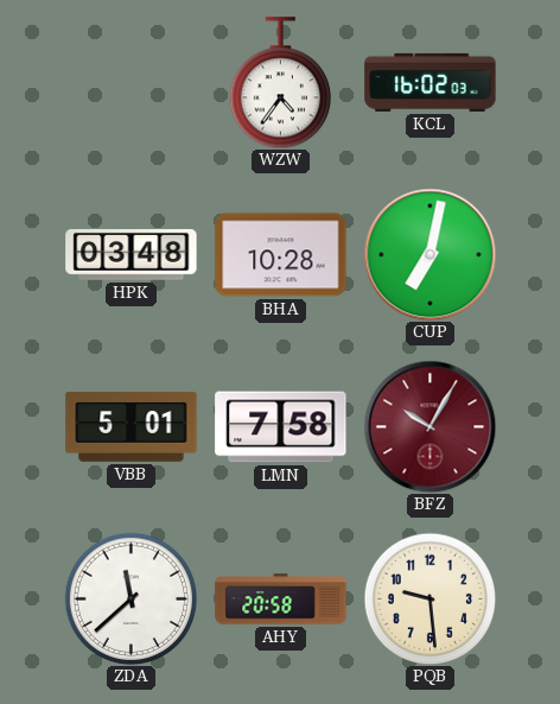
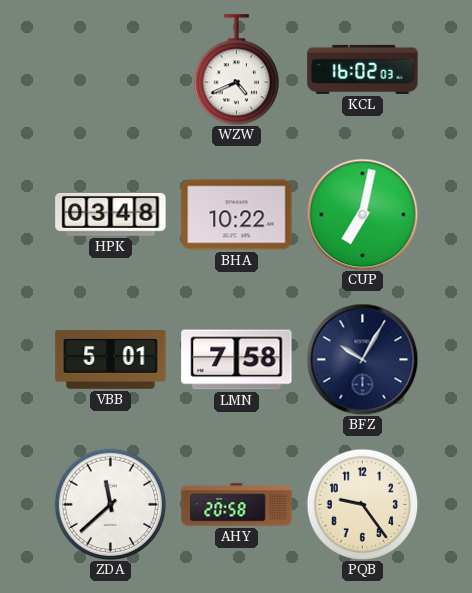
WZW: 4:36 -> 4:41 (236, 70)
BHA: 10:28 -> 10:22 (237, 215)
BFZ dial: burgundy -> navy (362, 359)
PQB: 9:29 -> 9:24 (362, 504)
